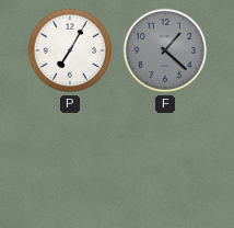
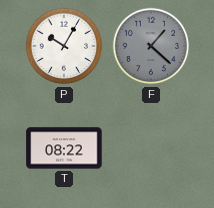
P: 7:05 -> 10:05 (64, 46)
T: none -> 08:22 (64, 148)
